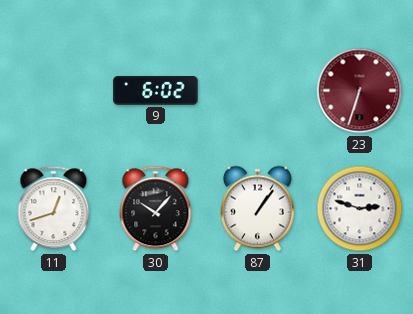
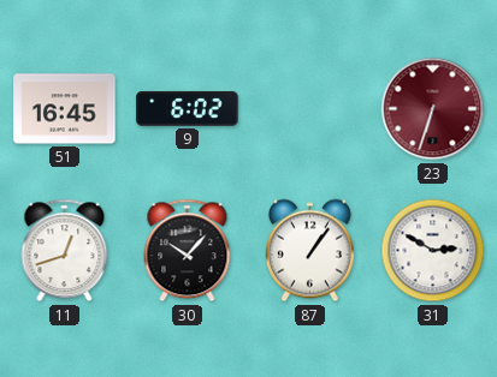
51: none -> 16:45 (65, 109)
31: 2:48 -> 2:50 (433, 251)
